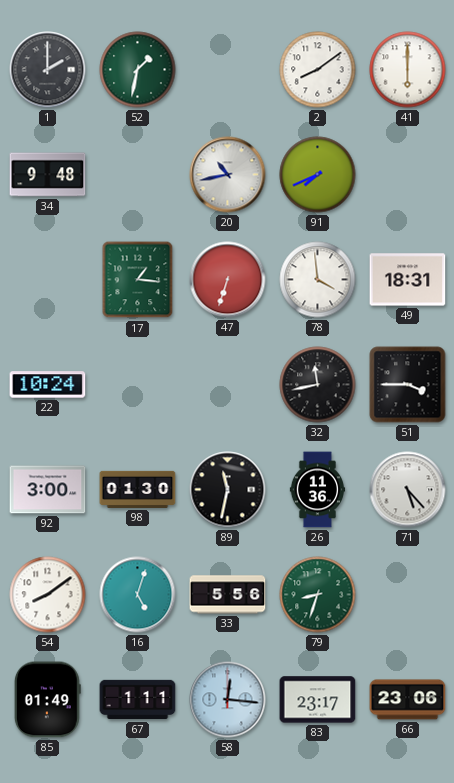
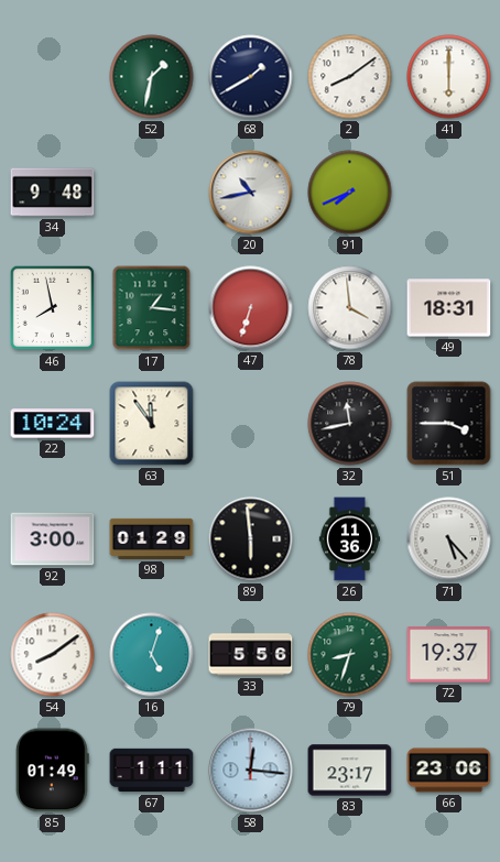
1: 2:00 -> none (48, 70)
68: none -> 1:40 (251, 77)
46: none -> 7:58 (53, 308)
63: none -> 11:54 (152, 424)
98: 01:30 -> 01:29 (152, 538)
89: 11:32 -> 5:59 (251, 539)
72: none -> 19:37 (449, 655)
